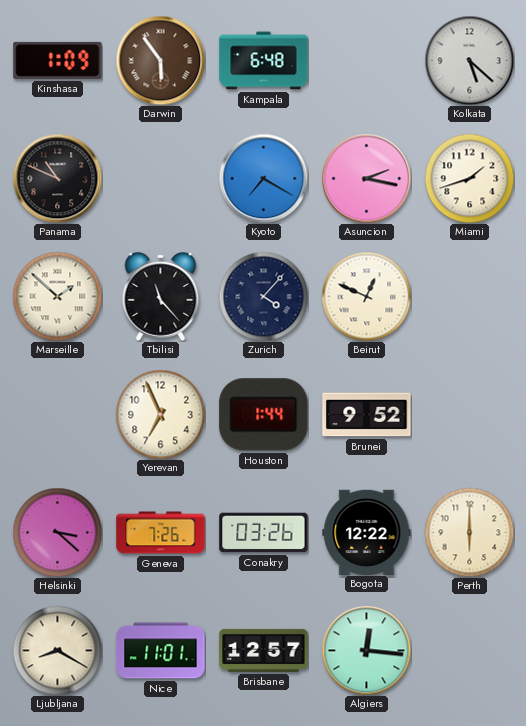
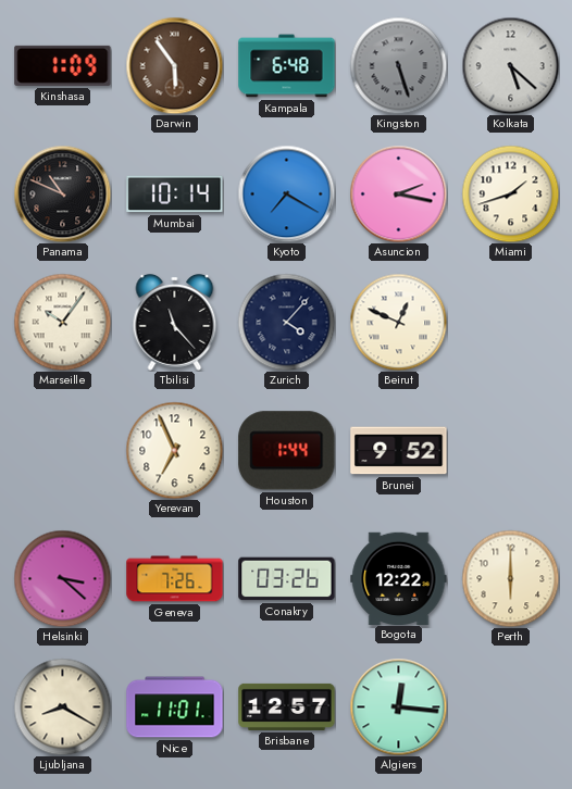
Kingston: none -> 5:27 (398, 65)
Mumbai: none -> 10:14 (175, 195)
Marseille: 1:52 -> 10:06 (62, 322)
